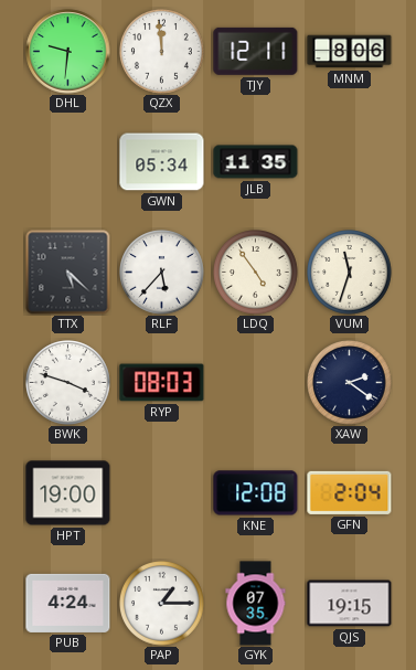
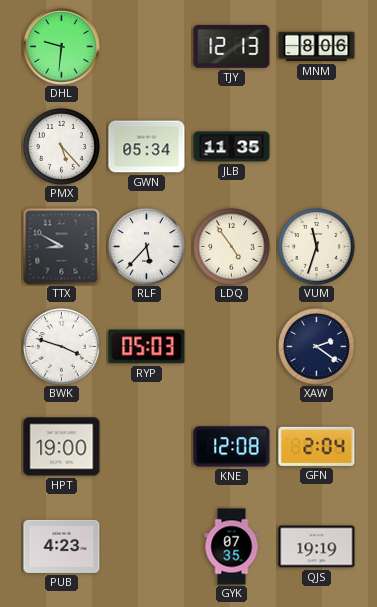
QZX: 11:59 -> none (162, 52)
TJY: 12:11 -> 12:13 (232, 46)
PMX: none -> 5:23 (62, 147)
TTX: 5:22 -> 8:50 (62, 247)
RYP: 08:03 -> 05:03 (147, 347)
PUB: 4:24 -> 4:23 (62, 546)
PAP: 1:15 -> none (162, 604)
QJS: 19:15 -> 19:19 (317, 547)
